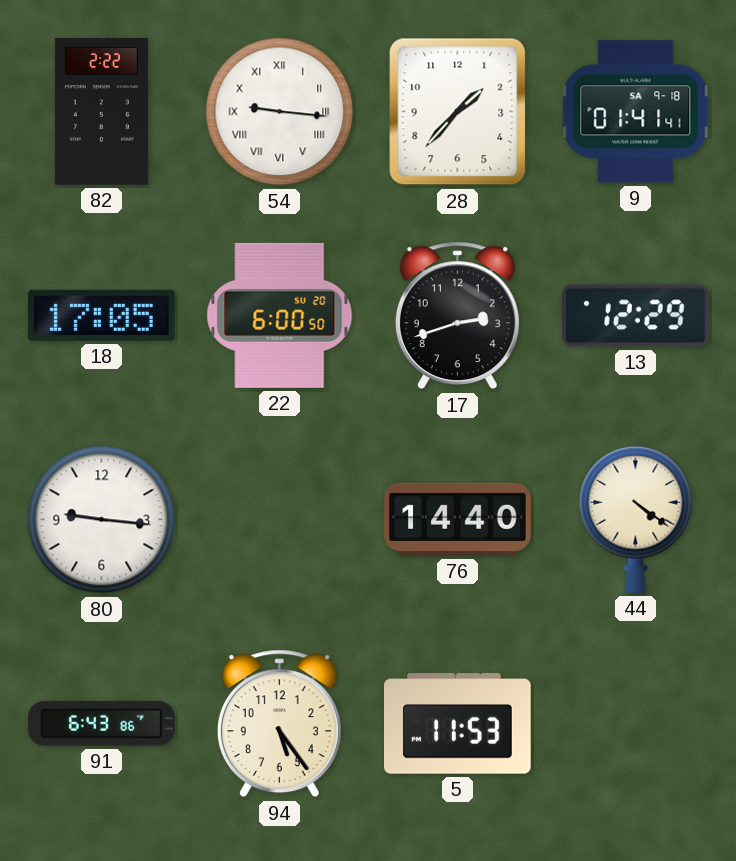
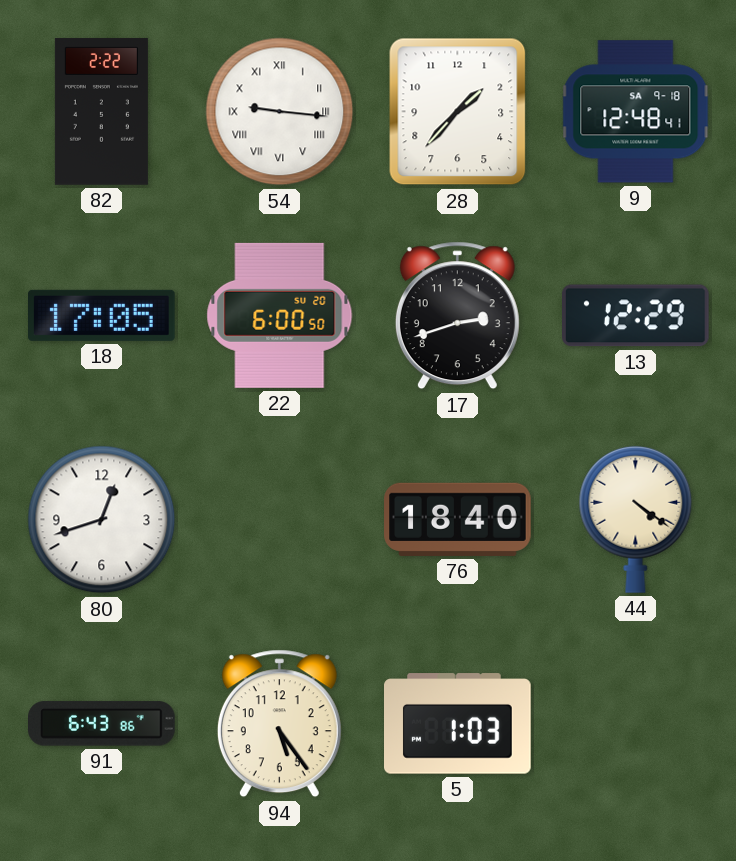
9: 01:41 -> 12:48 (636, 112)
80: 9:16 -> 12:42 (102, 520)
76: 14:40 -> 18:40 (458, 519)
5: 11:53 -> 1:03 (458, 724)
